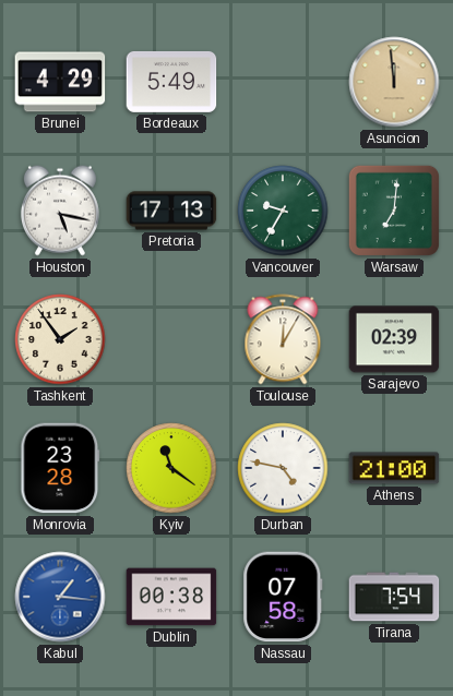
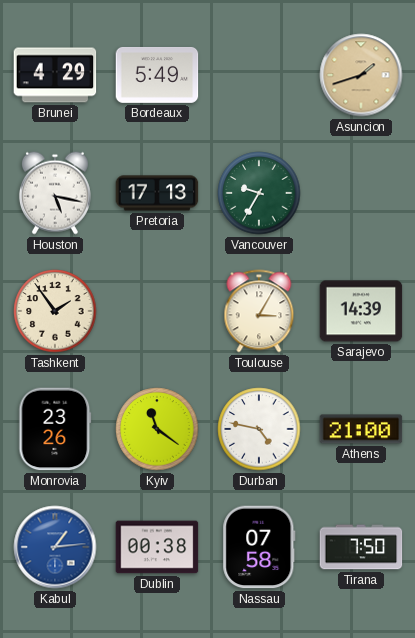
Asuncion: 11:59 -> 1:42 (361, 75)
Warsaw: 7:01 -> none (394, 211)
Toulouse: 12:05 -> 3:05 (259, 311)
Sarajevo: 02:39 -> 14:39 (361, 311)
Monrovia: 23:28 -> 23:26 (55, 429)
Kabul: 1:16 -> 1:14 (55, 547)
Tirana: 7:54 -> 7:50 (361, 547)
